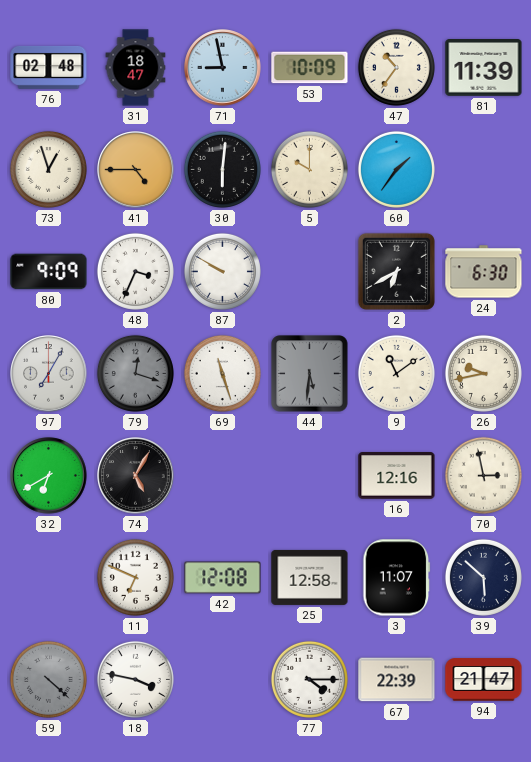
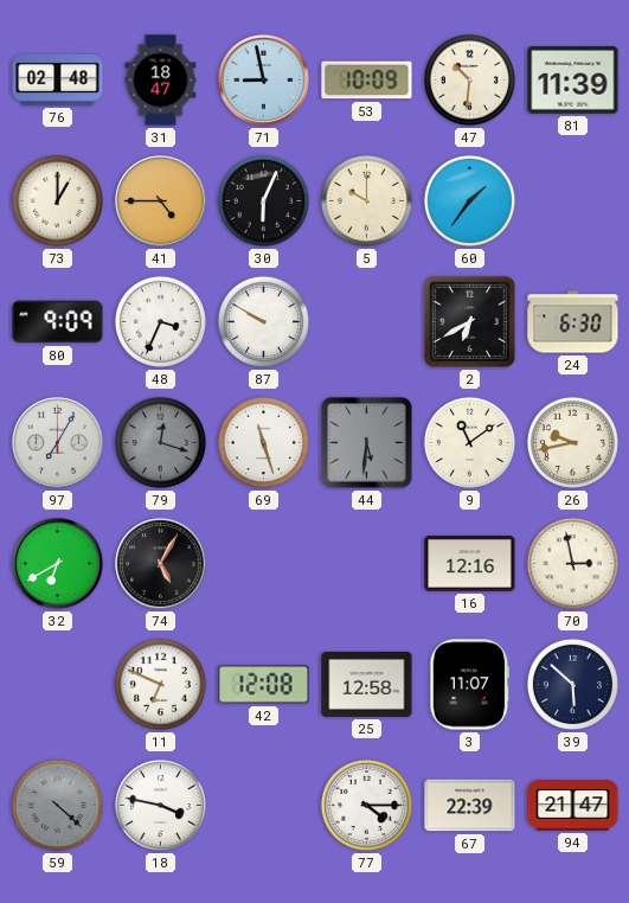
47: 10:36 -> 10:31 (469, 79)
73: 12:57 -> 1:00 (57, 200)
30: 6:01 -> 6:04 (263, 200)
